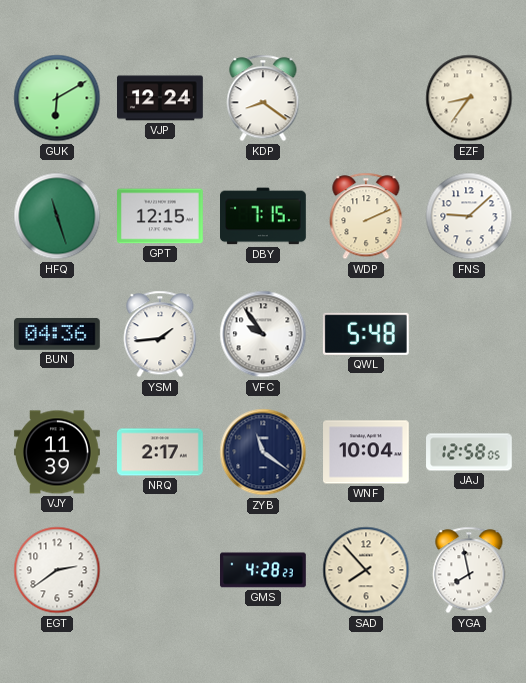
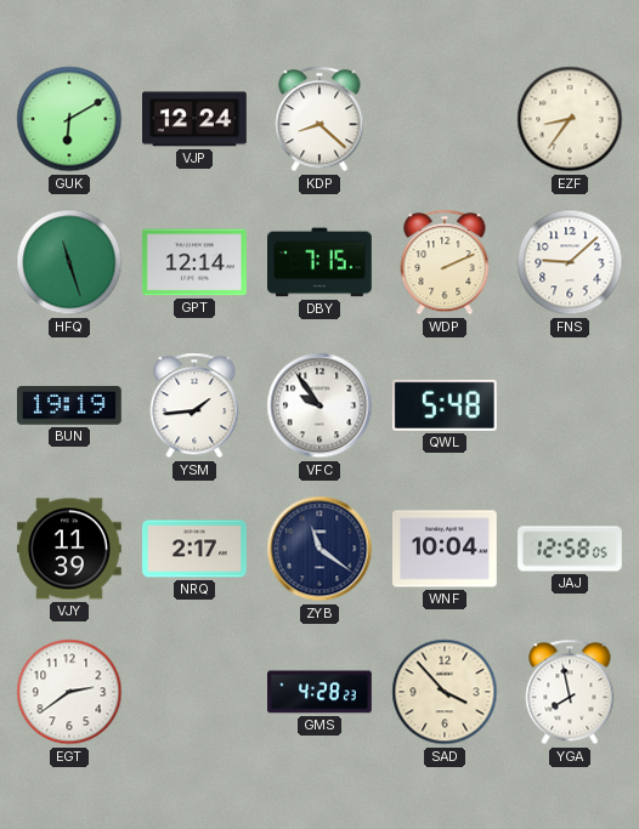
KDP: 8:21 -> 8:22 (319, 119)
GPT: 12:15 -> 12:14 (196, 262)
BUN: 04:36 -> 19:19 (70, 407)
SAD: 7:53 -> 3:53 (445, 692)
